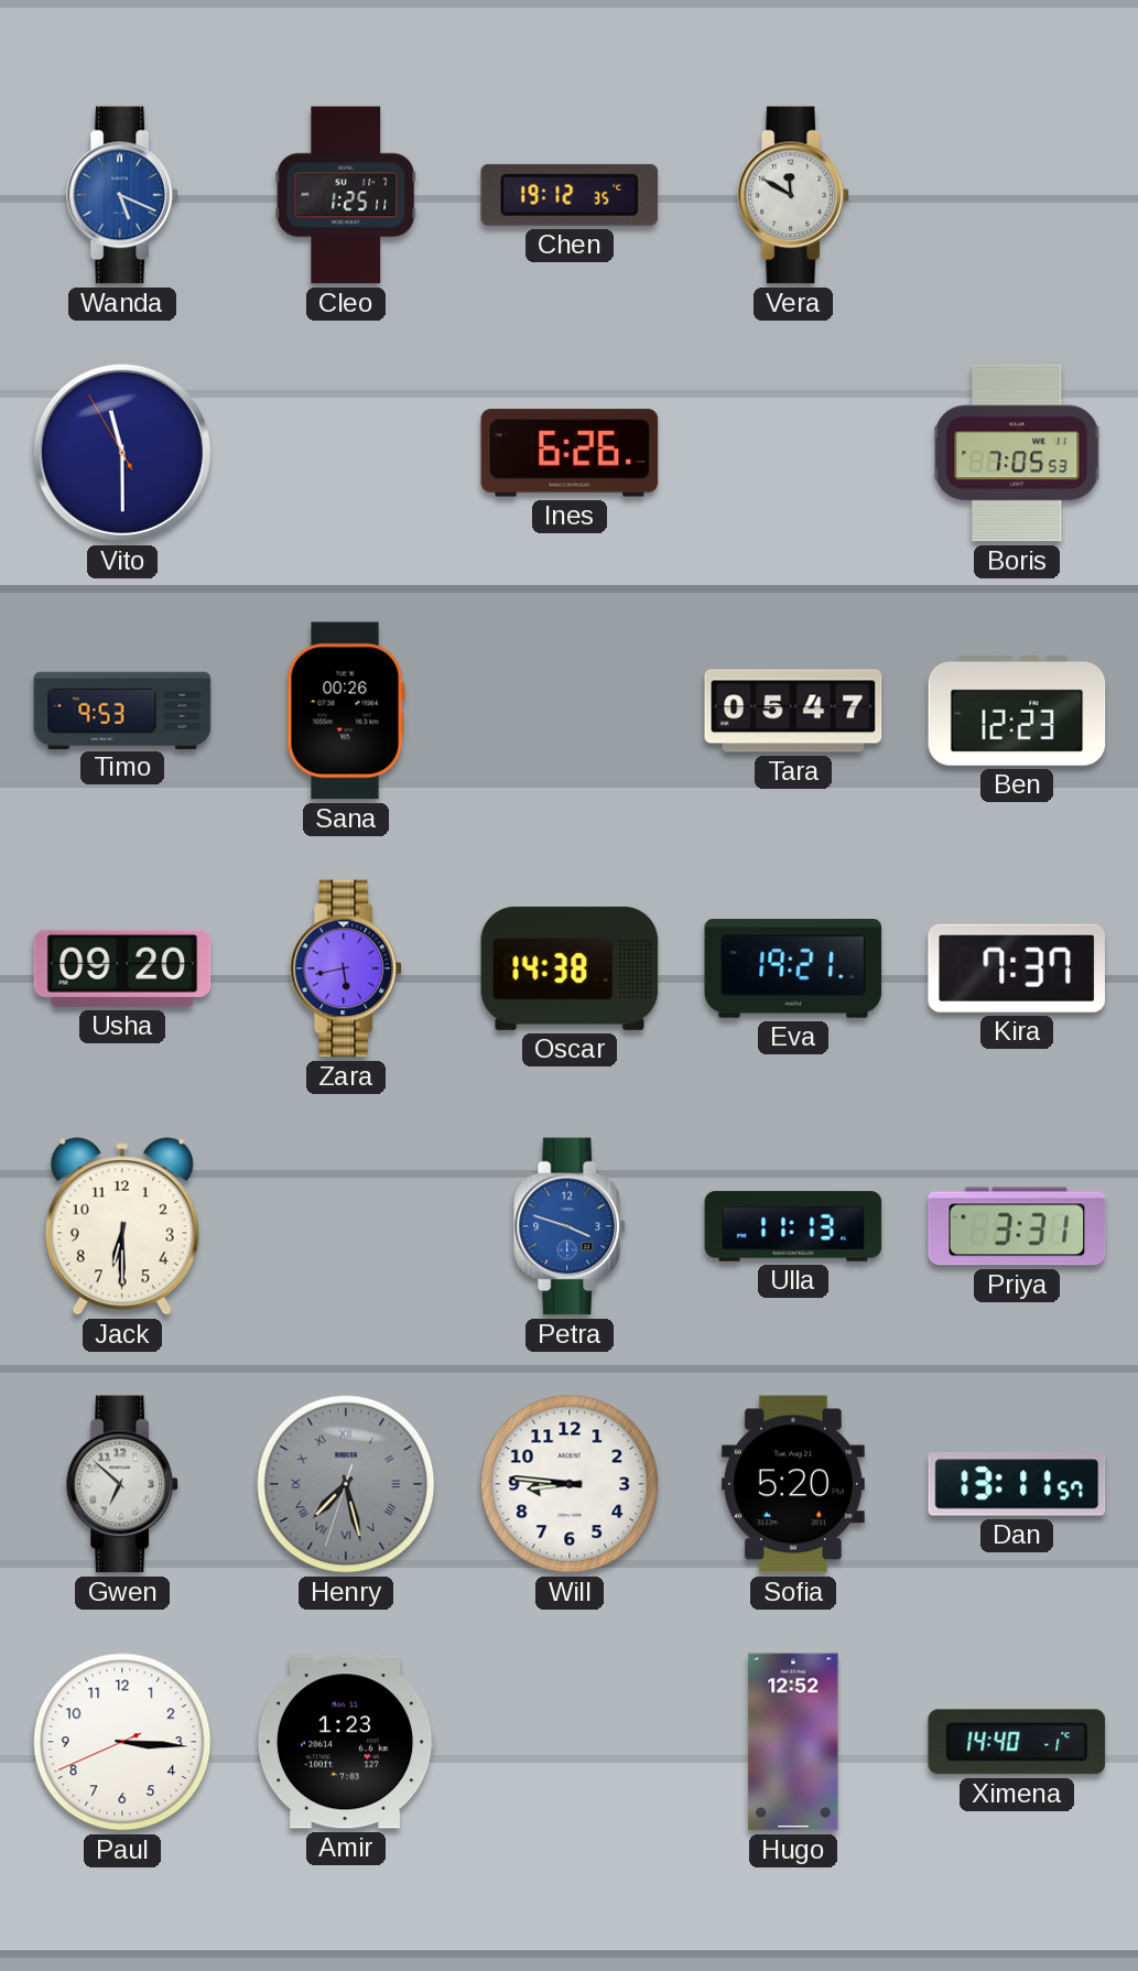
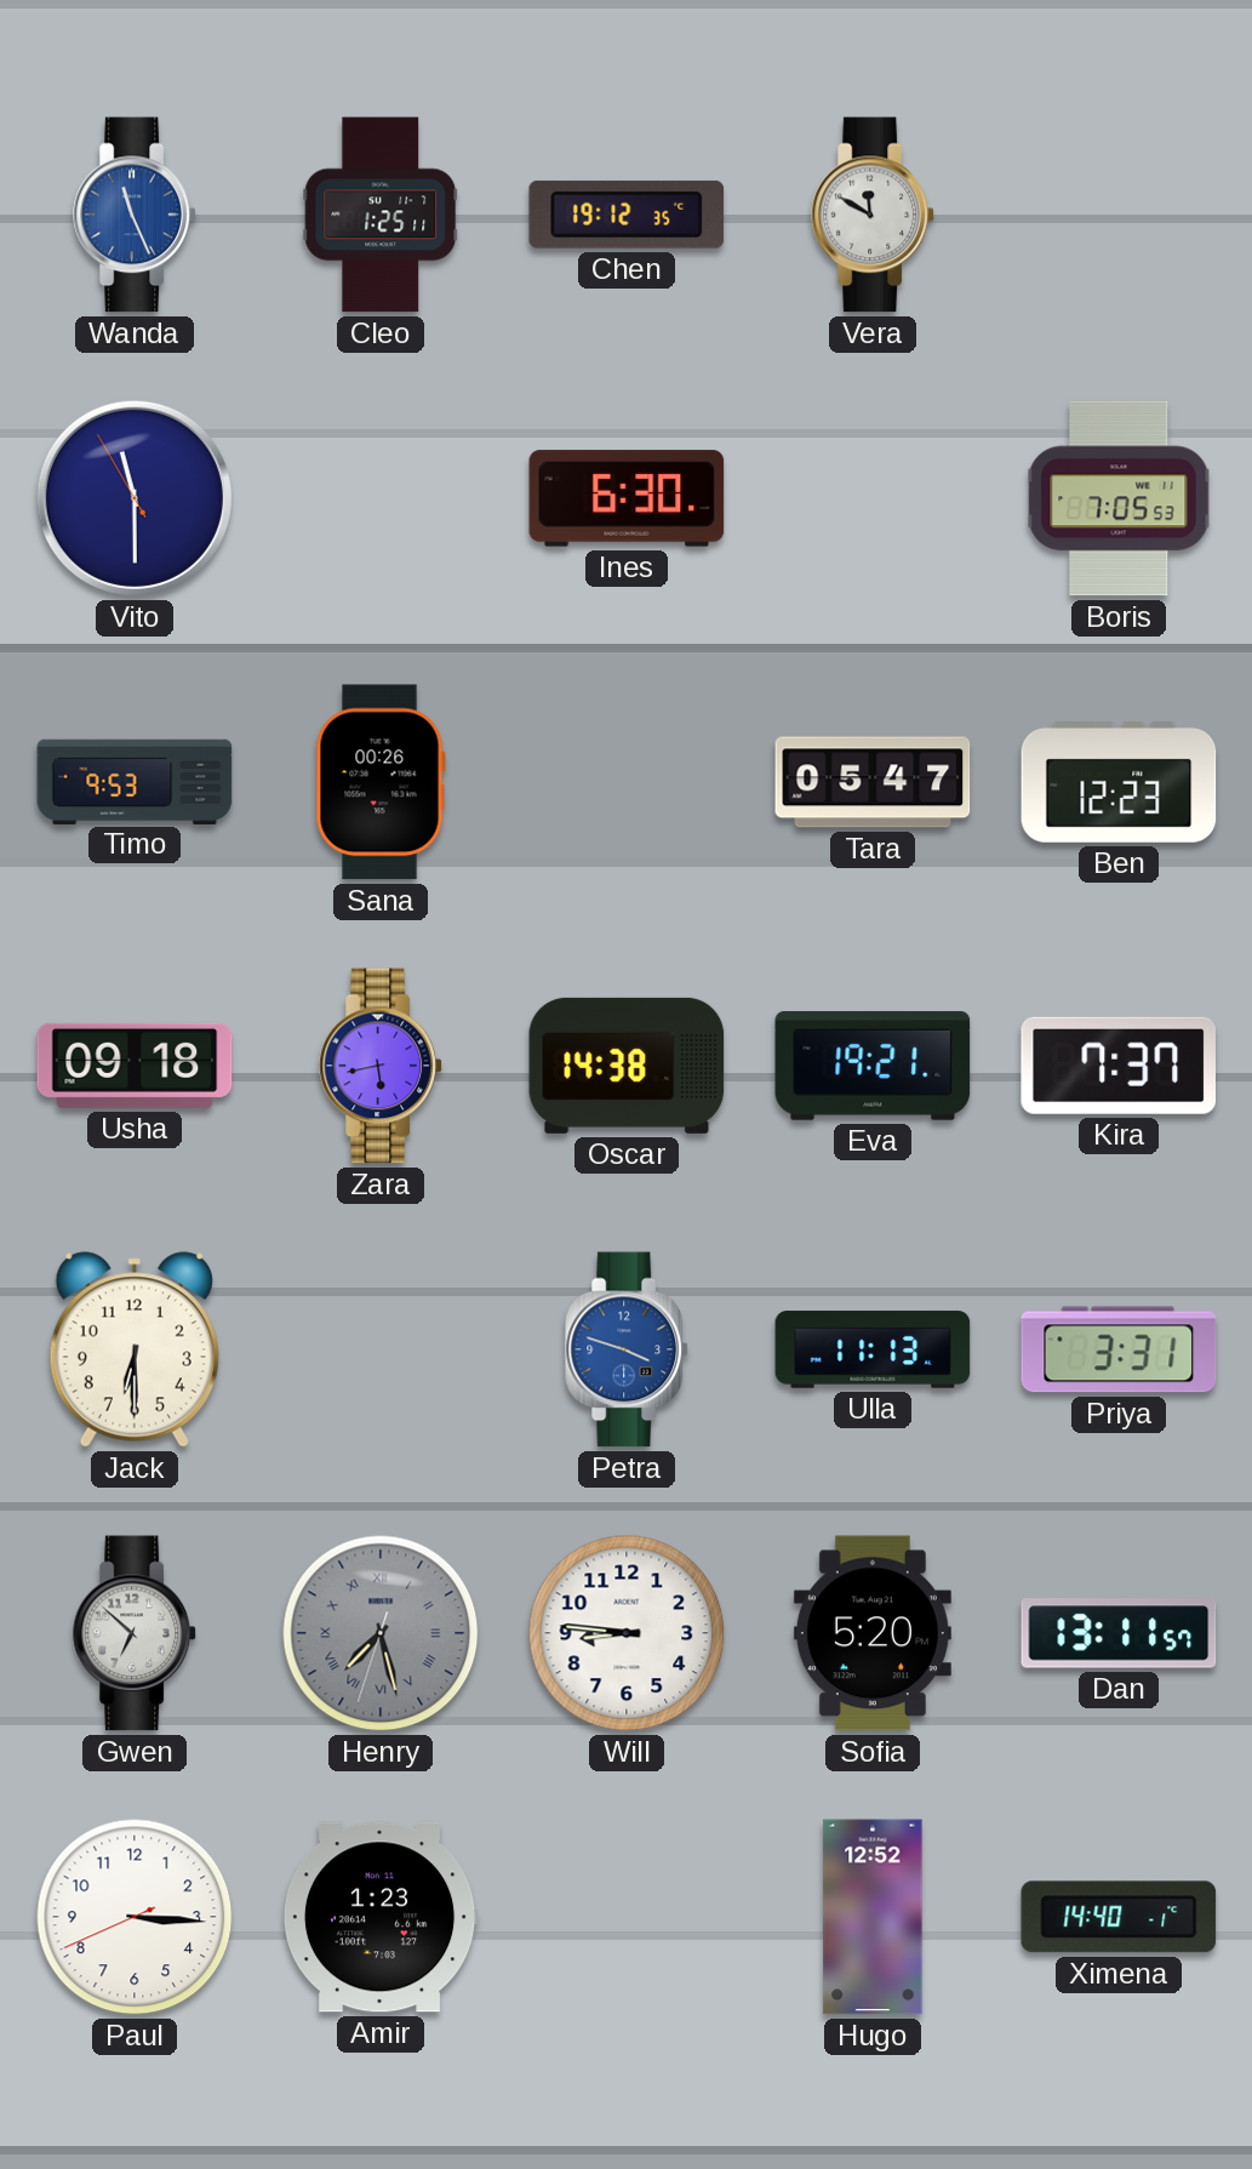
Wanda: 5:19 -> 11:26 (135, 215)
Ines: 6:26 -> 6:30 (627, 498)
Usha: 09:20 -> 09:18 (135, 1066)
